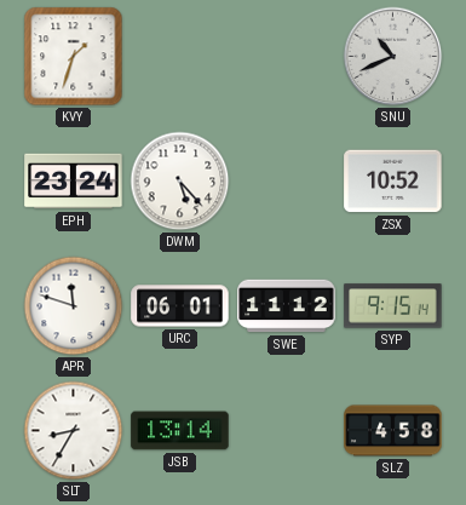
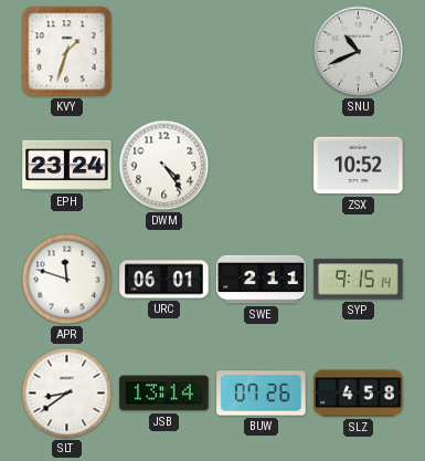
DWM: 5:23 -> 4:24 (164, 166)
SWE: 11:12 -> 2:11 (262, 280)
SLT: 8:35 -> 8:39 (67, 394)
BUW: none -> 07:26 (262, 394)
